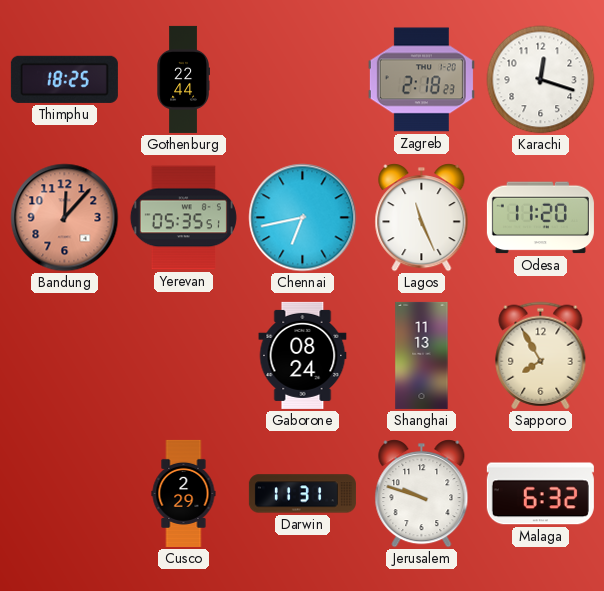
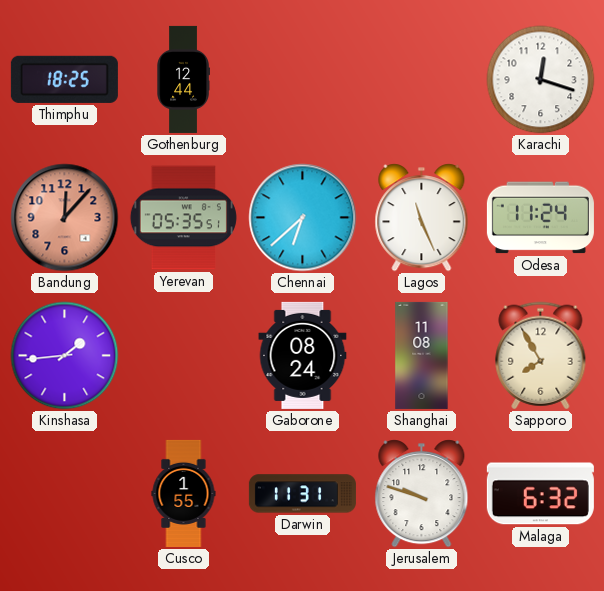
Gothenburg: 22:44 -> 12:44 (183, 79)
Zagreb: 2:18 -> none (421, 80)
Chennai: 6:43 -> 6:38 (303, 218)
Odesa: 11:20 -> 11:24 (540, 218)
Kinshasa: none -> 1:44 (65, 356)
Shanghai: 11:13 -> 11:08 (422, 355)
Cusco: 2:29 -> 1:55 (184, 493)
